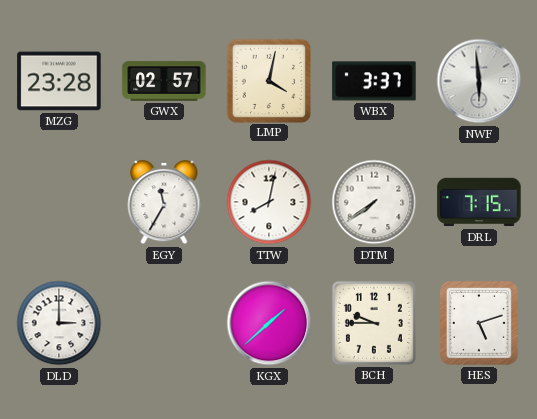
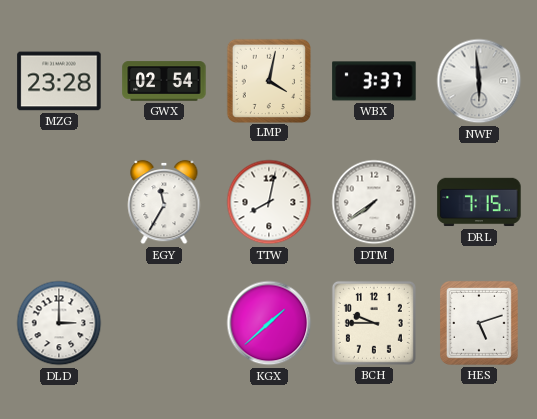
GWX: 02:57 -> 02:54 (164, 81)
